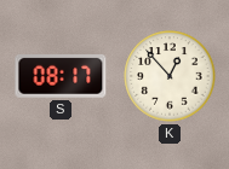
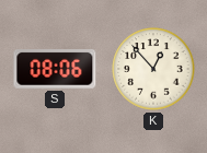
S: 08:17 -> 08:06 (55, 70)
